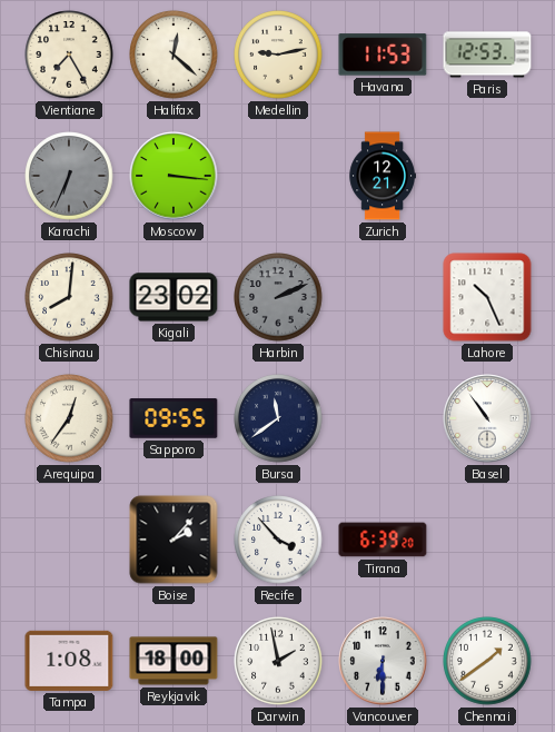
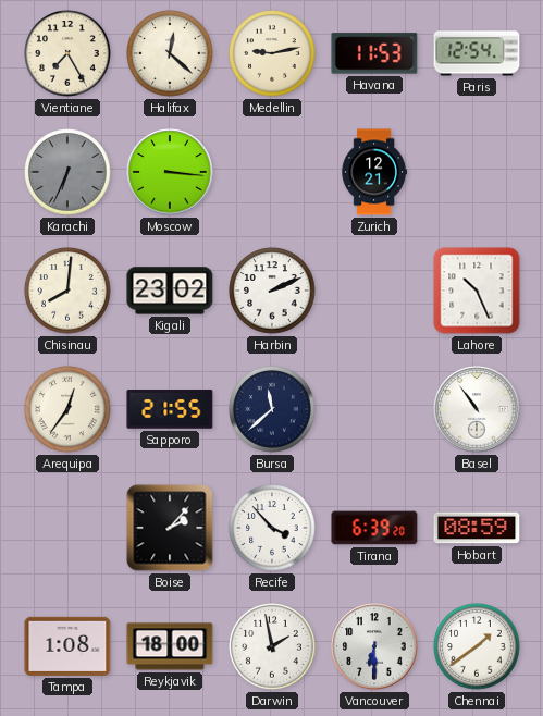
Paris: 12:53 -> 12:54 (477, 53)
Harbin dial: grey -> white (272, 291)
Sapporo: 09:55 -> 21:55 (170, 409)
Bursa: 11:39 -> 11:38 (272, 409)
Hobart: none -> 08:59 (477, 528)
